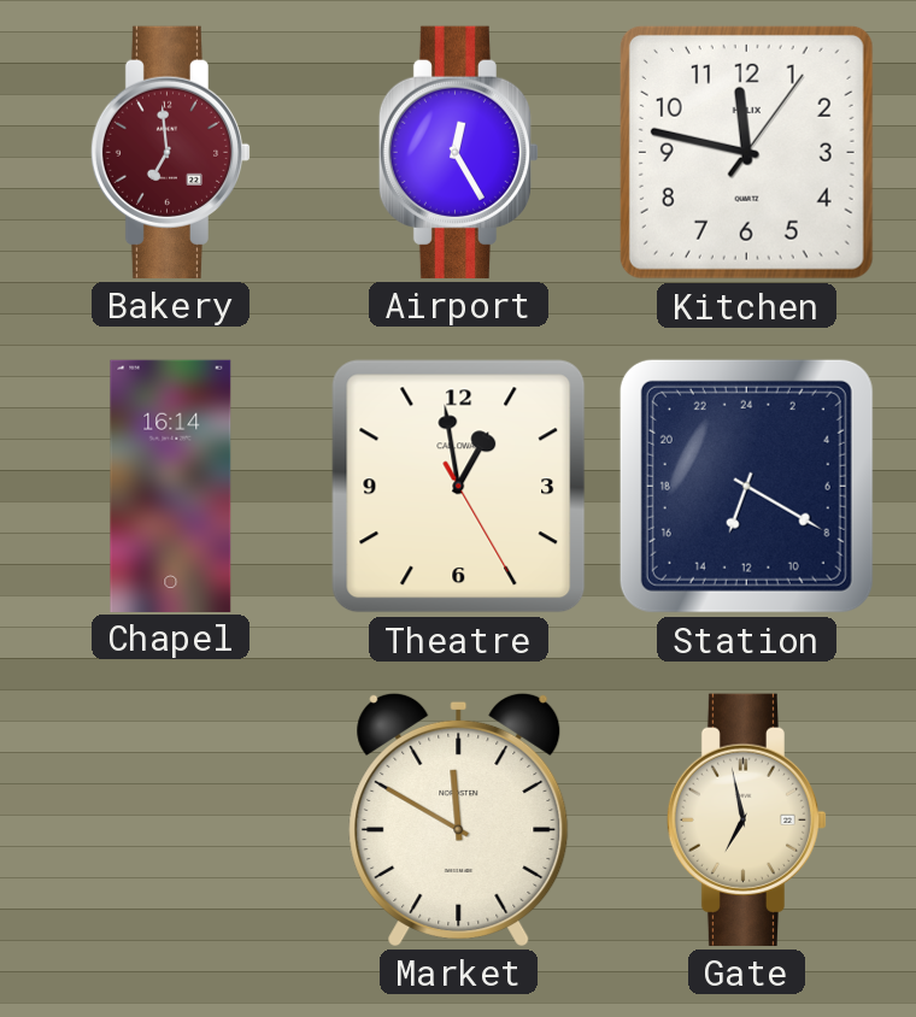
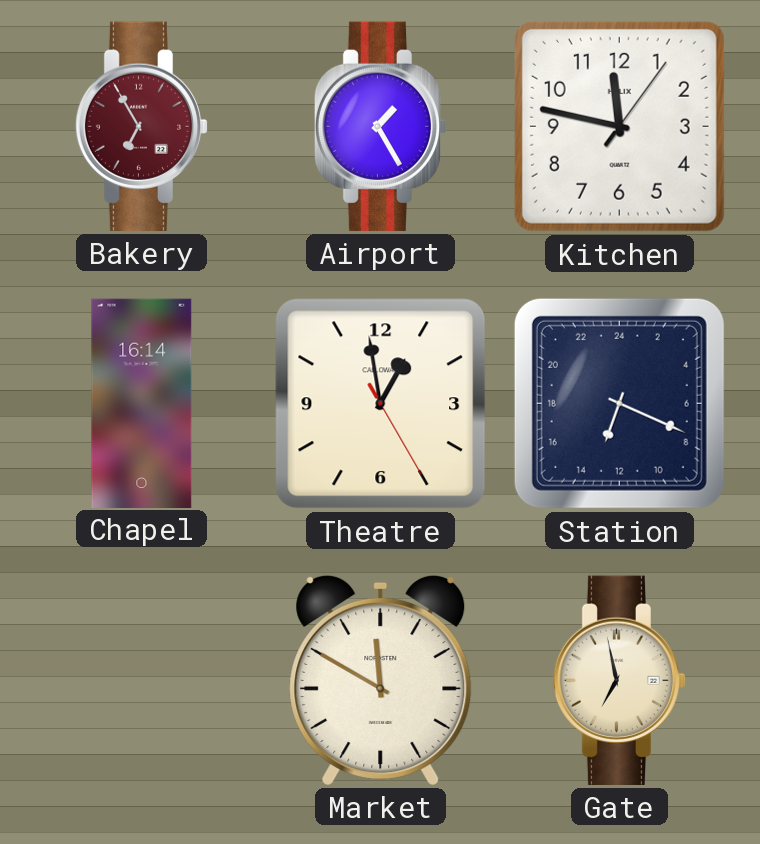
Bakery: 6:59 -> 6:55 (142, 126)
Airport: 12:25 -> 1:25 (381, 126)
Station: 13:20 -> 13:19 (619, 403)
